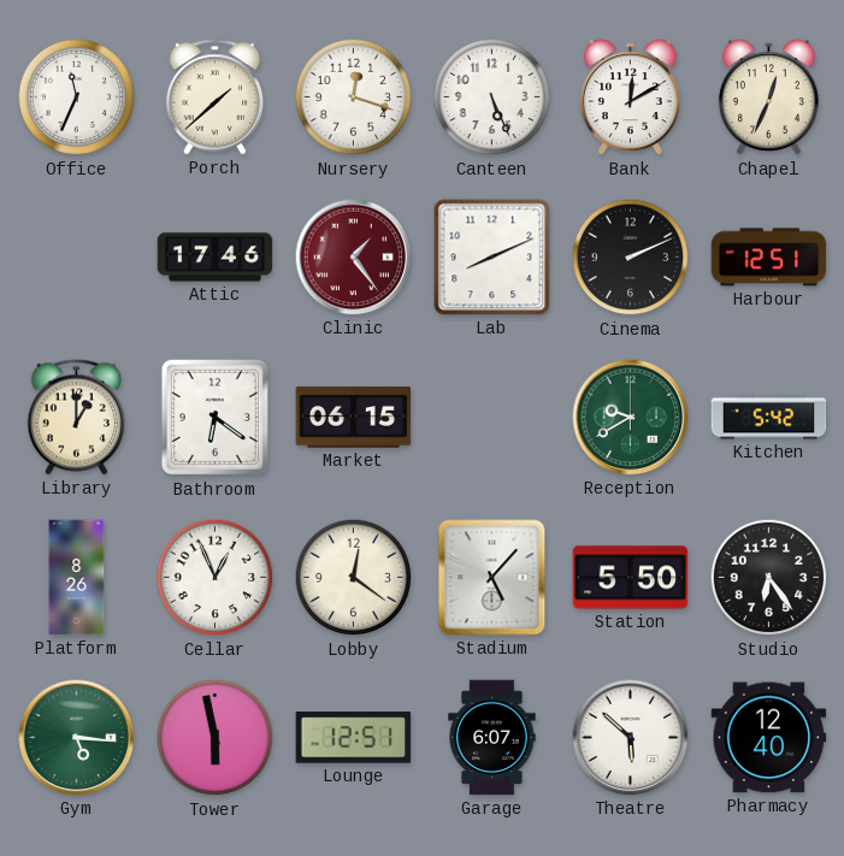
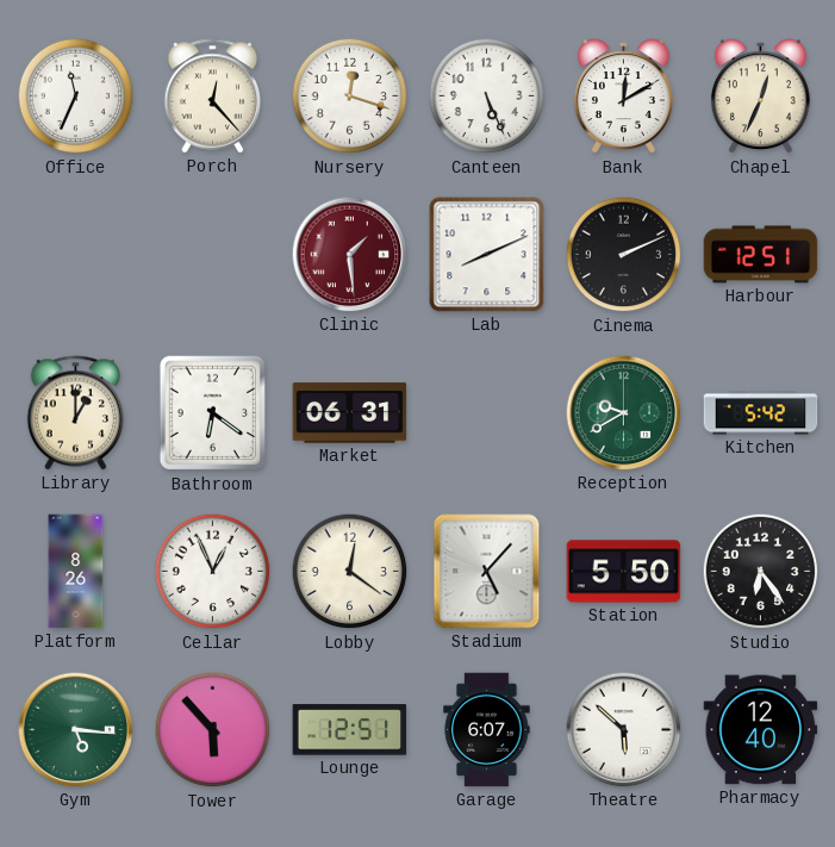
Porch: 1:38 -> 12:23 (213, 96)
Attic: 17:46 -> none (216, 258)
Clinic: 1:24 -> 1:29 (350, 255)
Market: 06:15 -> 06:31 (350, 413)
Tower: 5:58 -> 5:53 (213, 730)
